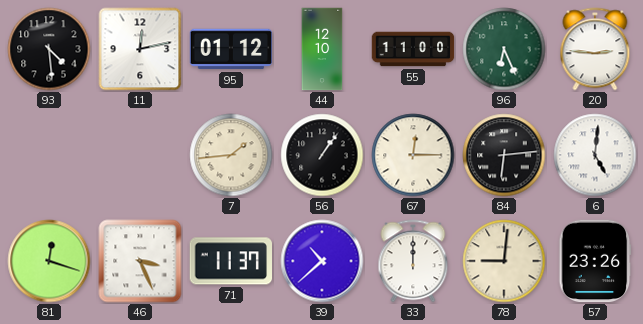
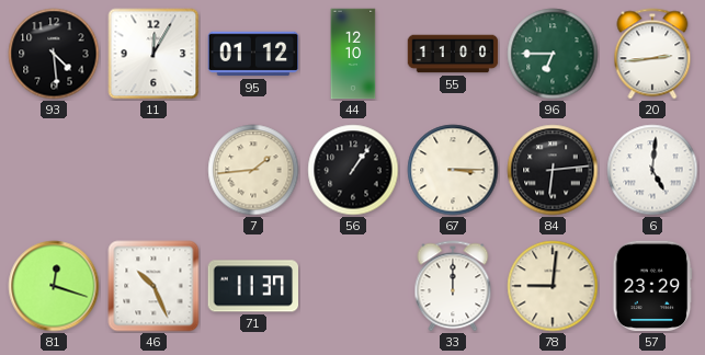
11: 12:13 -> 12:05 (153, 54)
96: 6:26 -> 6:45 (553, 54)
20: 2:46 -> 2:44 (652, 54)
67: 12:15 -> 3:15 (453, 170)
46: 3:26 -> 10:26 (153, 286)
39: 10:38 -> none (322, 261)
57: 23:26 -> 23:29 (652, 286)
